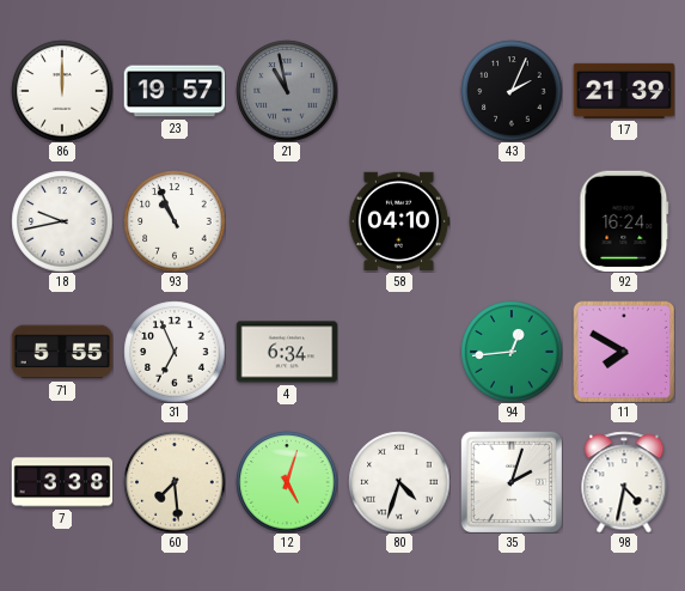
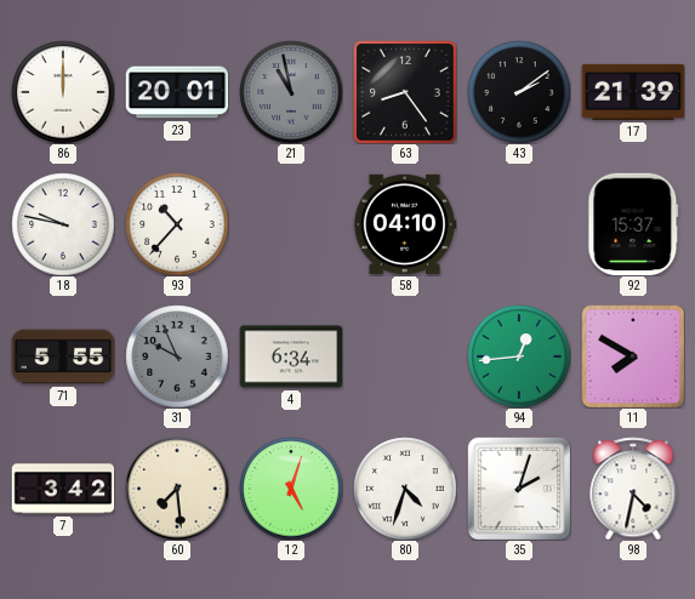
23: 19:57 -> 20:01 (177, 92)
63: none -> 8:24 (405, 92)
43: 2:04 -> 2:09 (519, 92)
18: 9:43 -> 9:47 (63, 224)
93: 10:56 -> 10:37 (177, 224)
92: 16:24 -> 15:37 (633, 224)
31: 6:56 -> 9:56 (177, 356)
31 dial: white -> grey (177, 356)
7: 3:38 -> 3:42 (63, 489)
